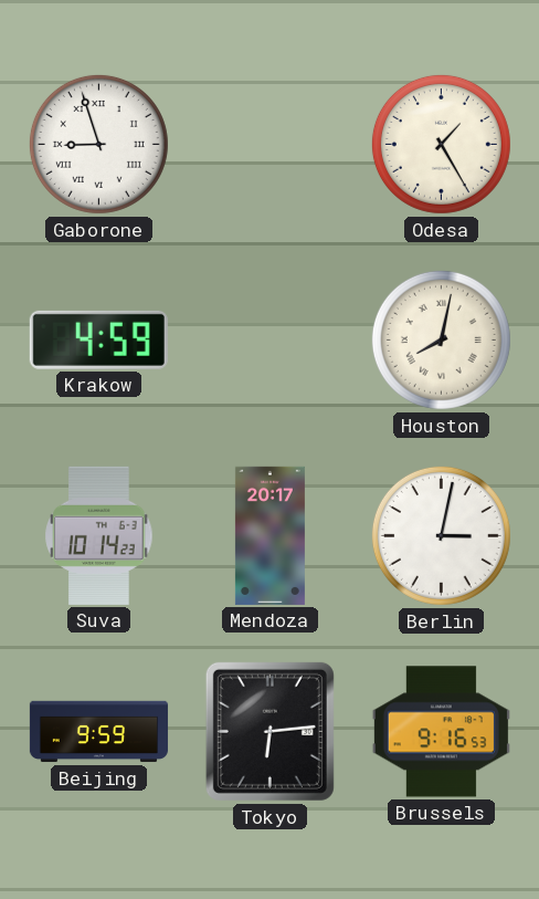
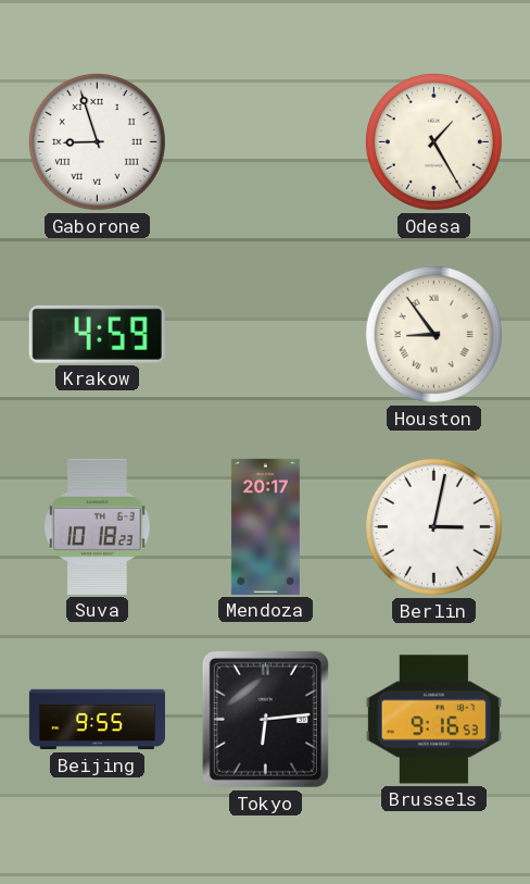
Houston: 8:02 -> 8:54 (433, 334)
Suva: 10:14 -> 10:18 (98, 526)
Beijing: 9:59 -> 9:55 (97, 720)
